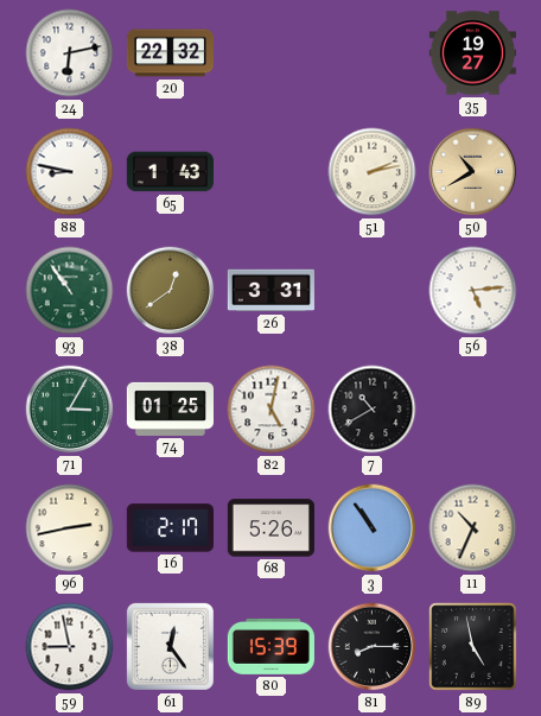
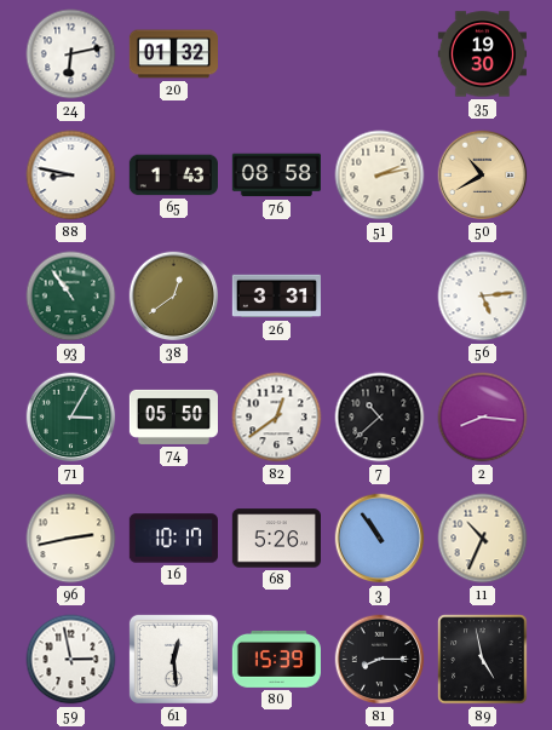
20: 22:32 -> 01:32 (173, 54)
35: 19:27 -> 19:30 (482, 54)
76: none -> 08:58 (276, 176)
74: 01:25 -> 05:50 (173, 416)
82: 5:02 -> 12:39 (277, 418)
7: 10:40 -> 10:38 (380, 418)
2: none -> 8:16 (483, 418)
16: 2:17 -> 10:17 (173, 539)
59: 8:58 -> 2:58 (71, 660)
61: 12:24 -> 12:29 (173, 659)
